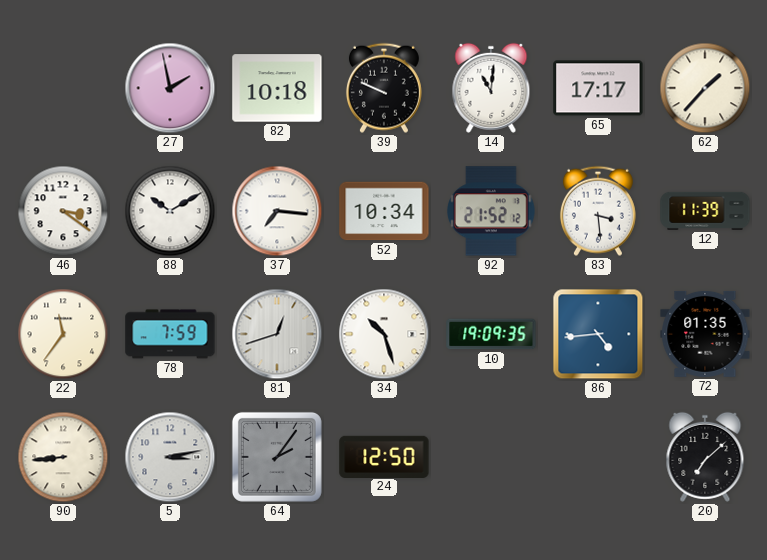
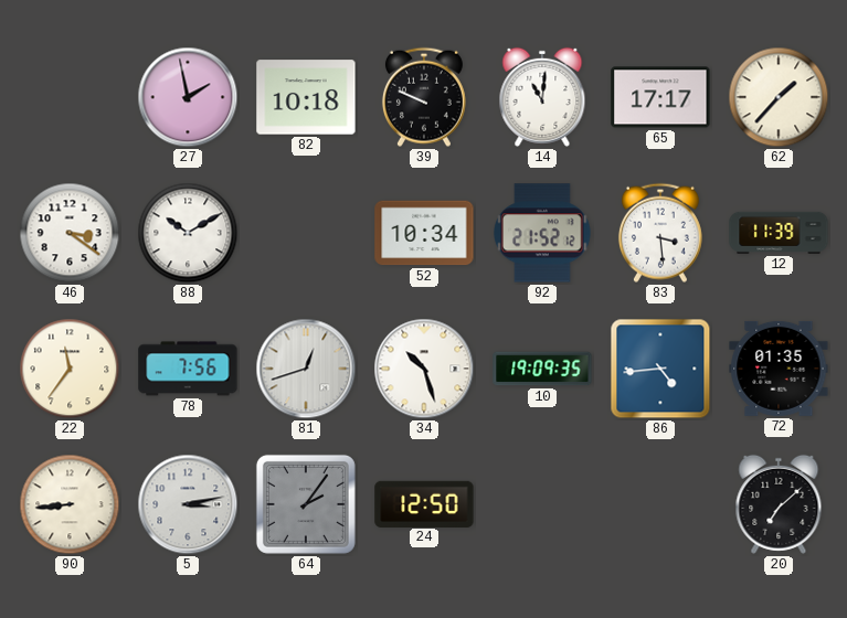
37: 7:16 -> none (277, 211)
78: 7:59 -> 7:56 (188, 369)
